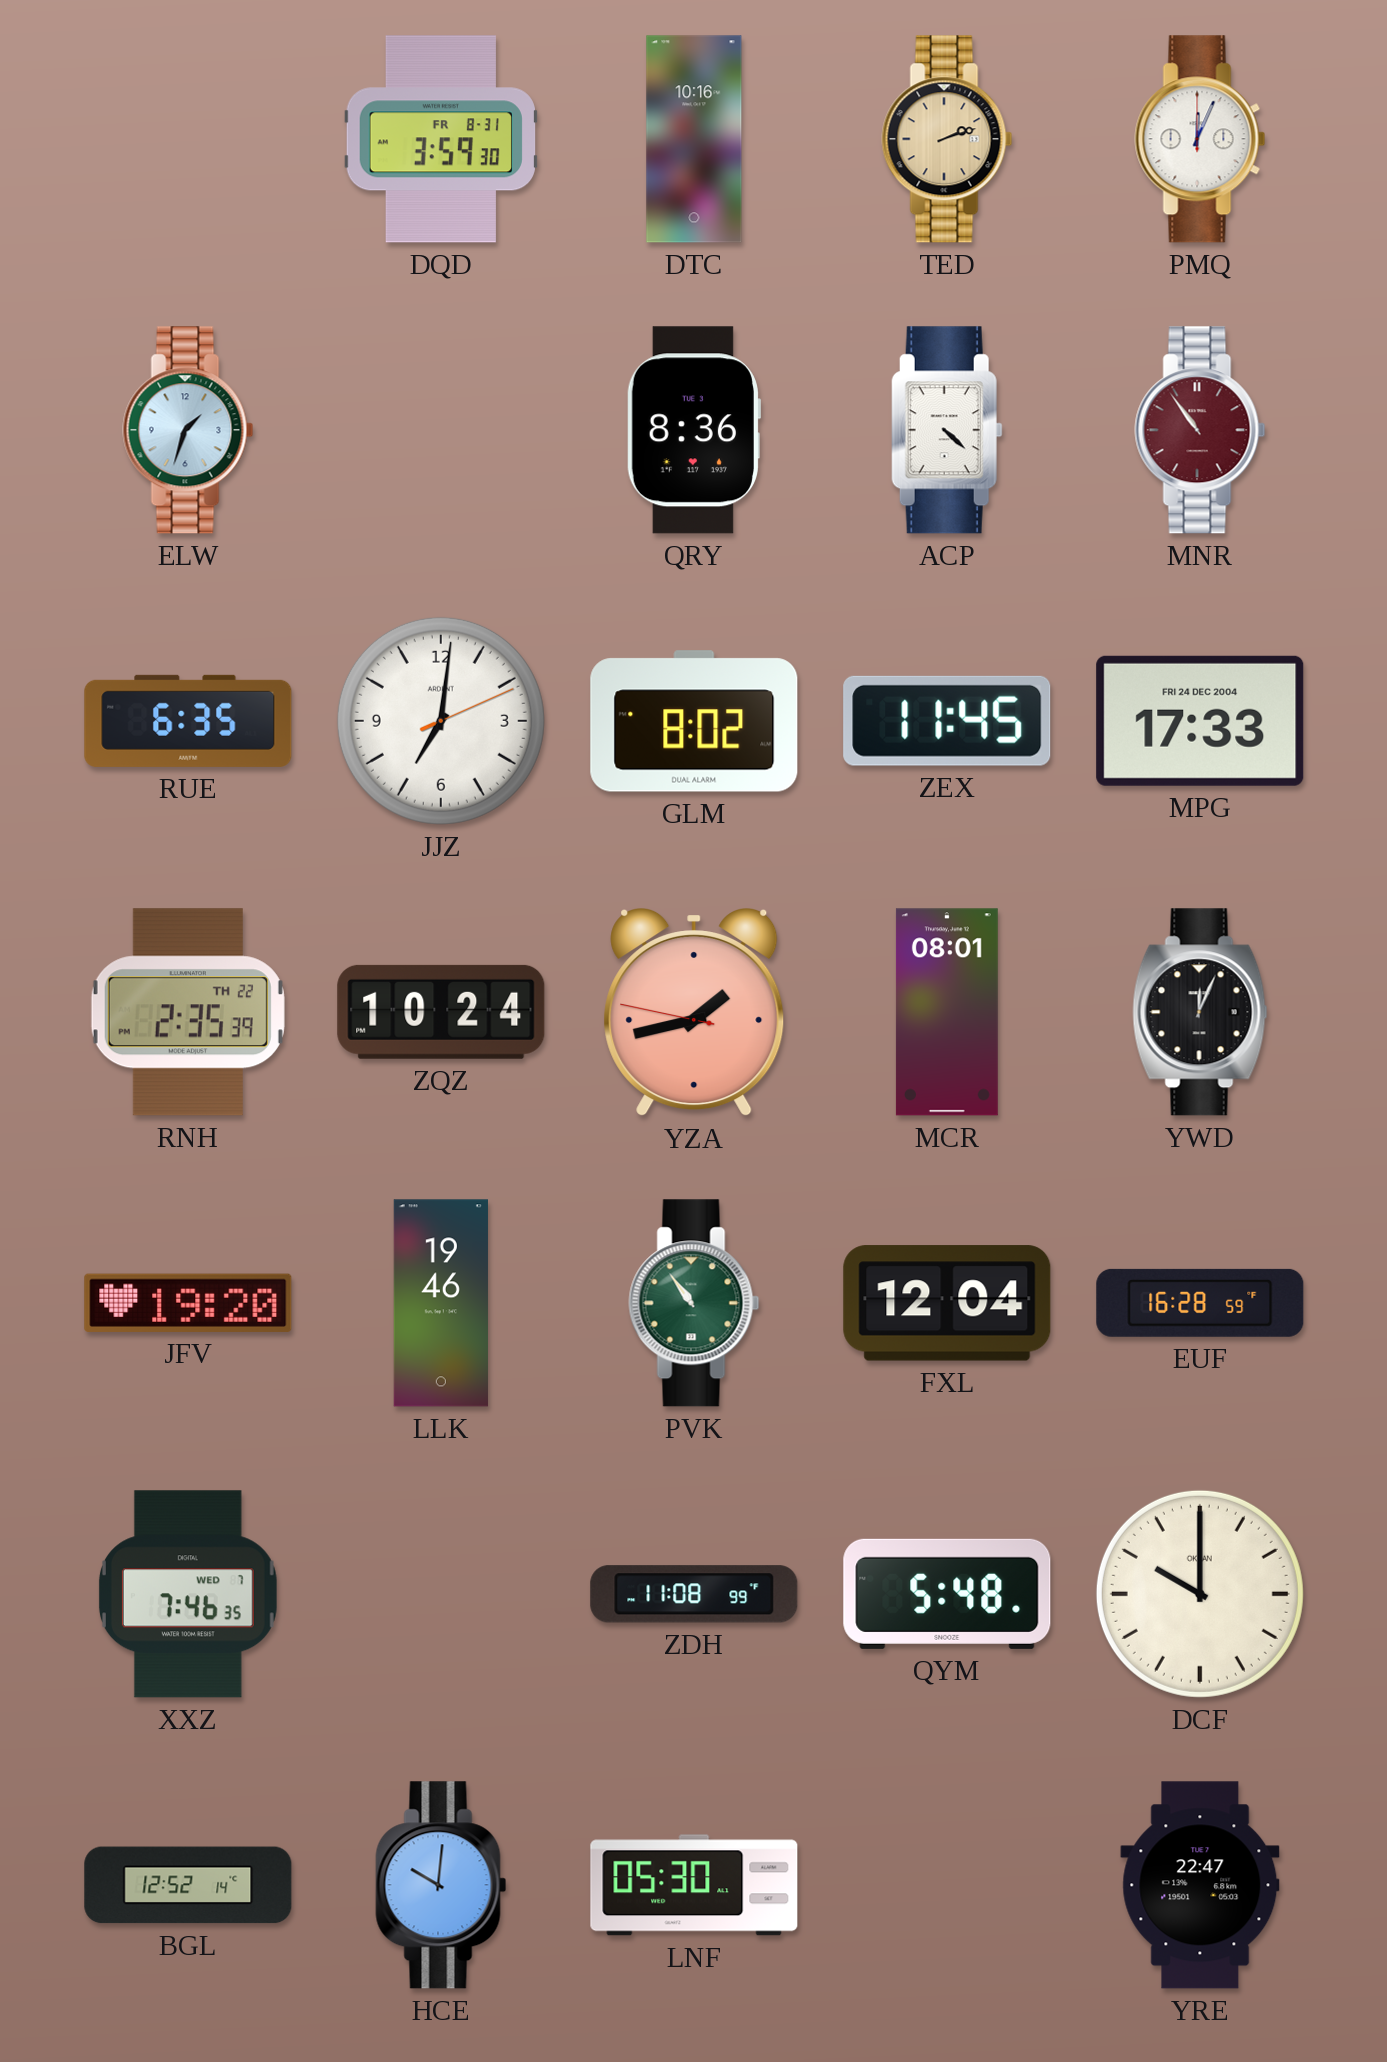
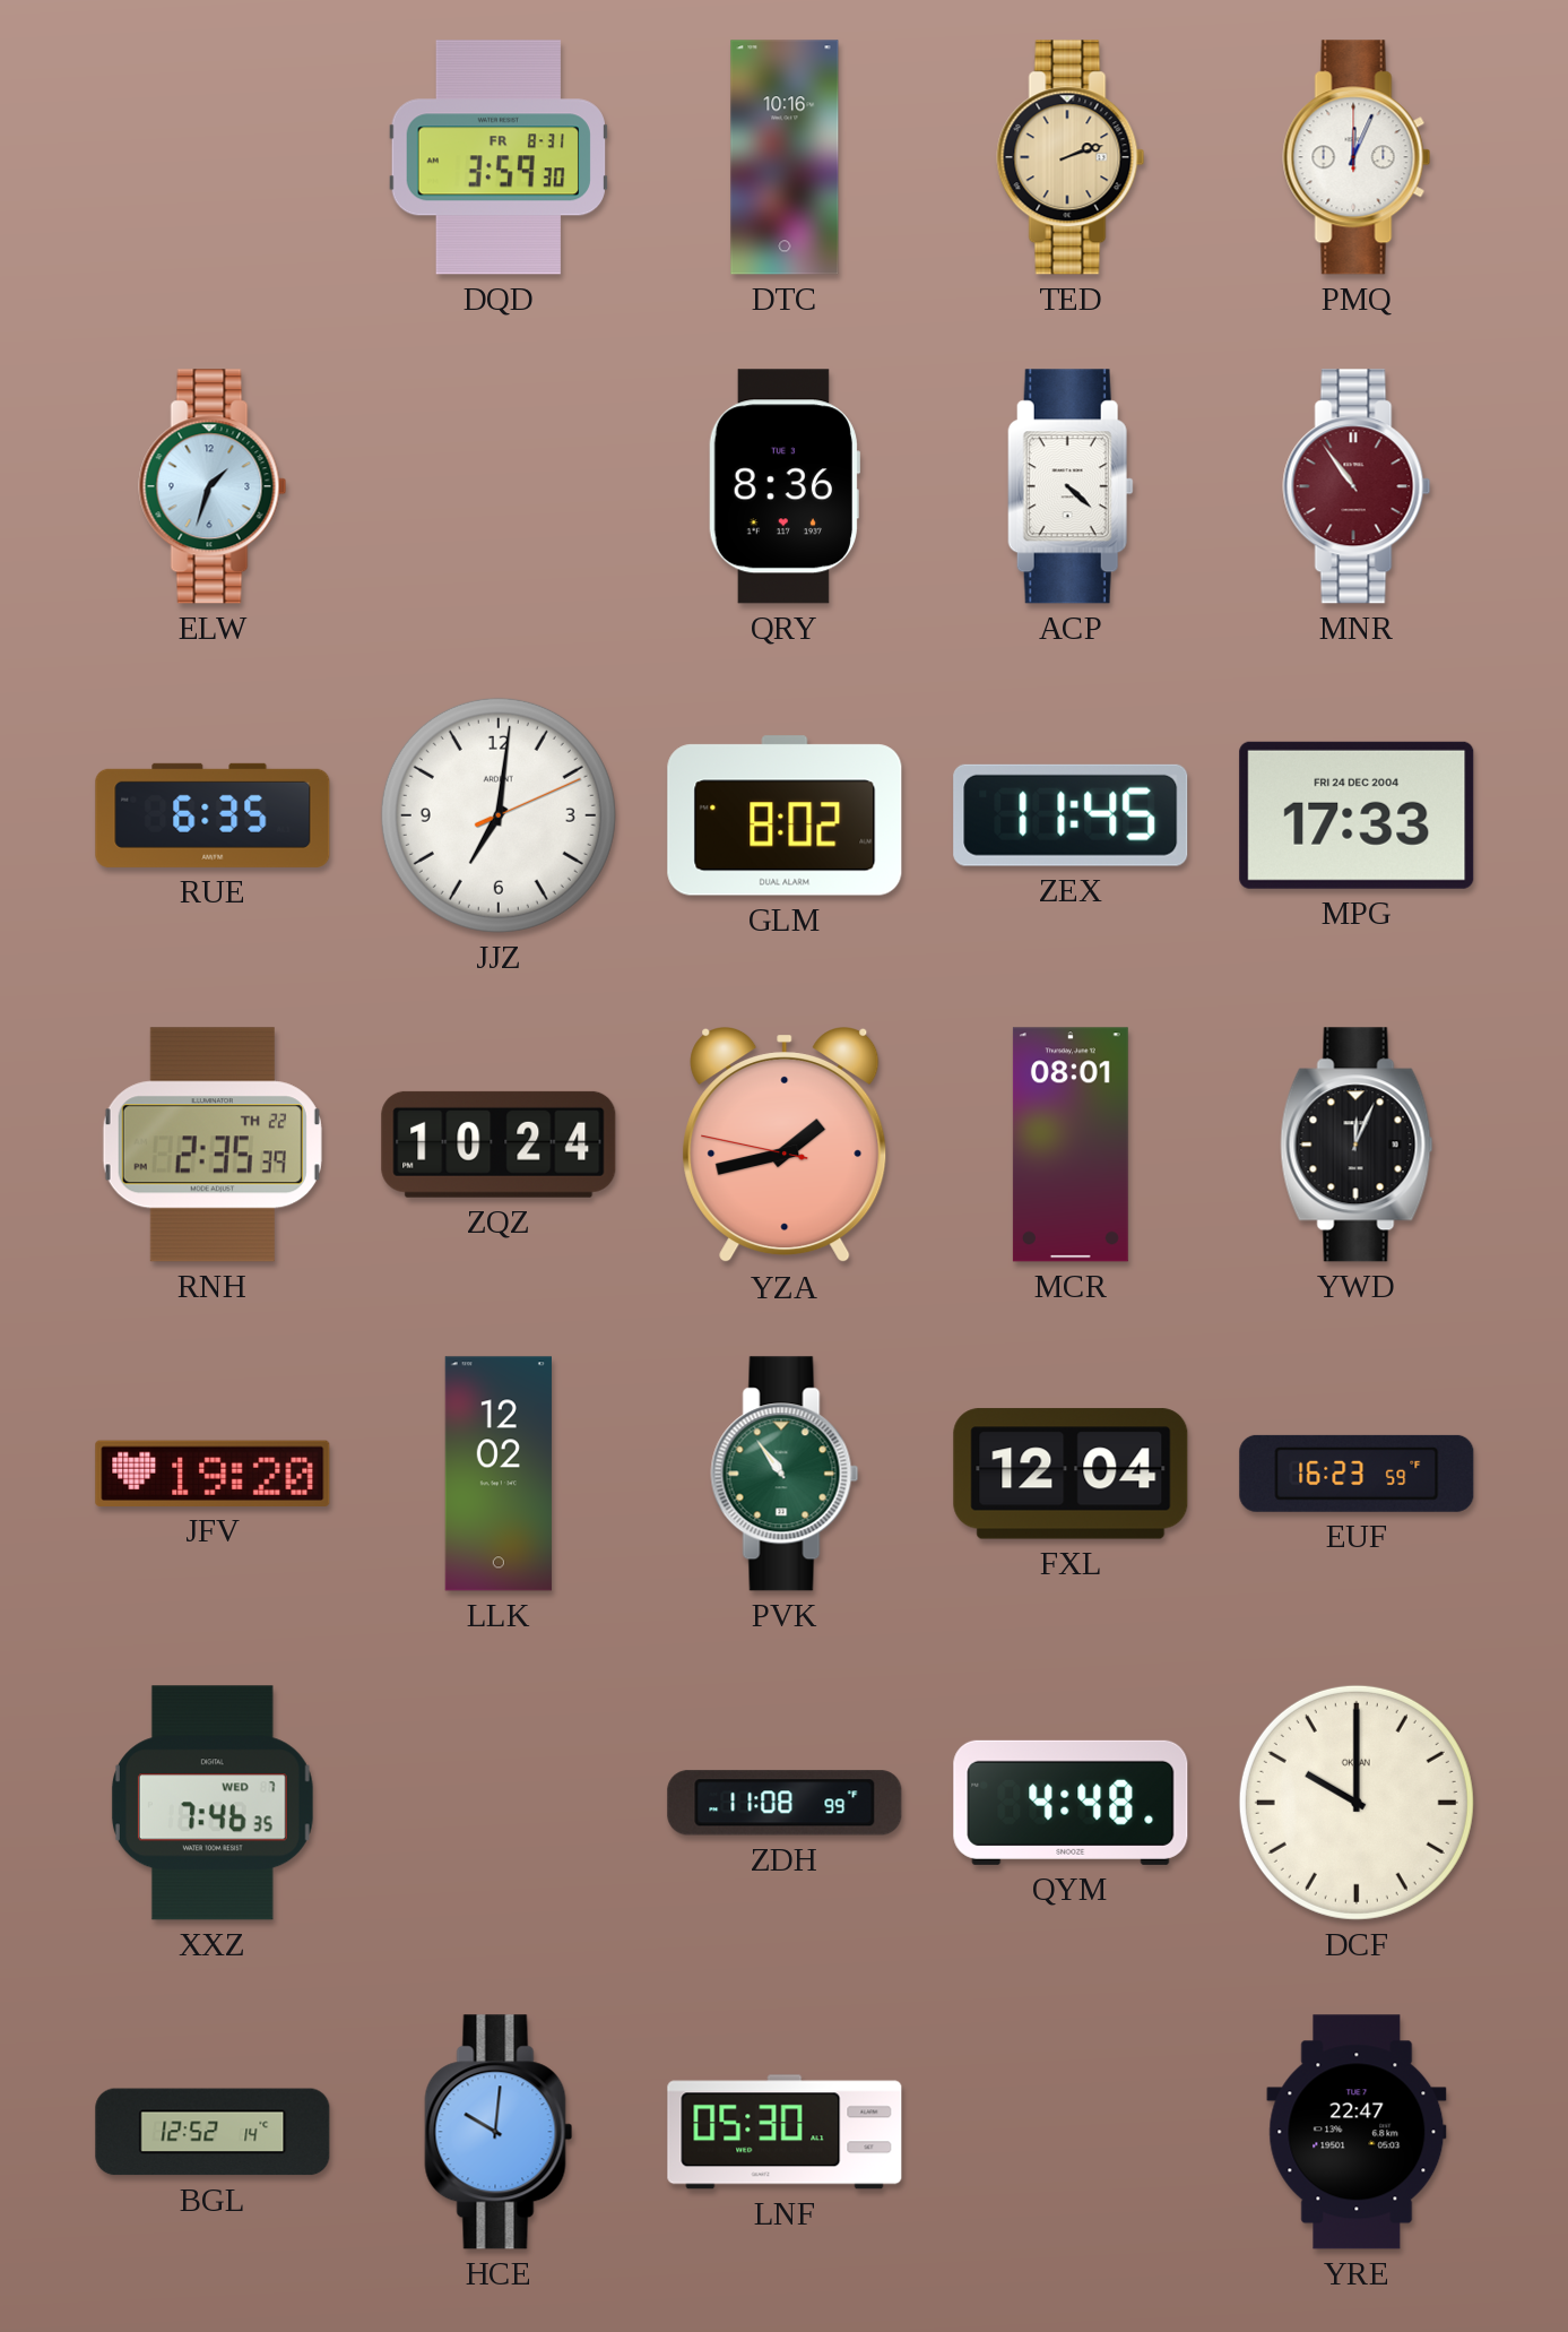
LLK: 19:46 -> 12:02 (499, 1474)
EUF: 16:28 -> 16:23 (1357, 1474)
QYM: 5:48 -> 4:48 (1071, 1803)
